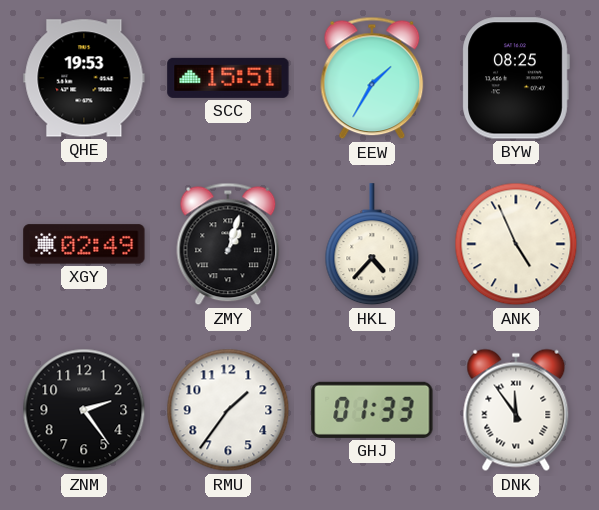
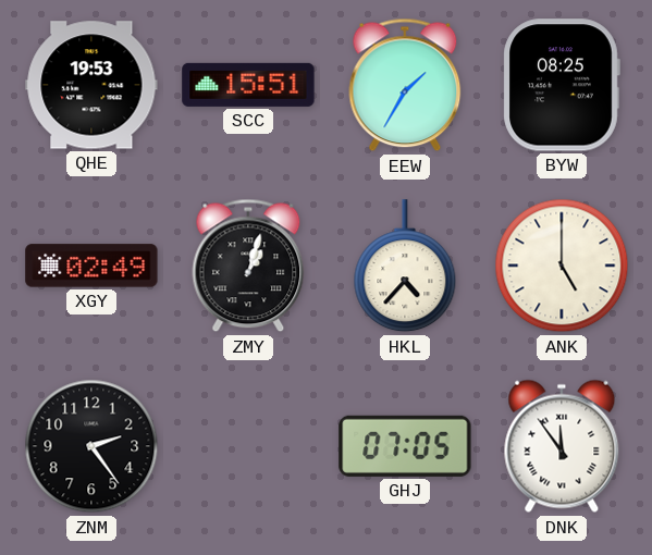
ANK: 4:56 -> 5:00 (562, 266)
RMU: 1:36 -> none (228, 410)
GHJ: 01:33 -> 07:05 (405, 446)
